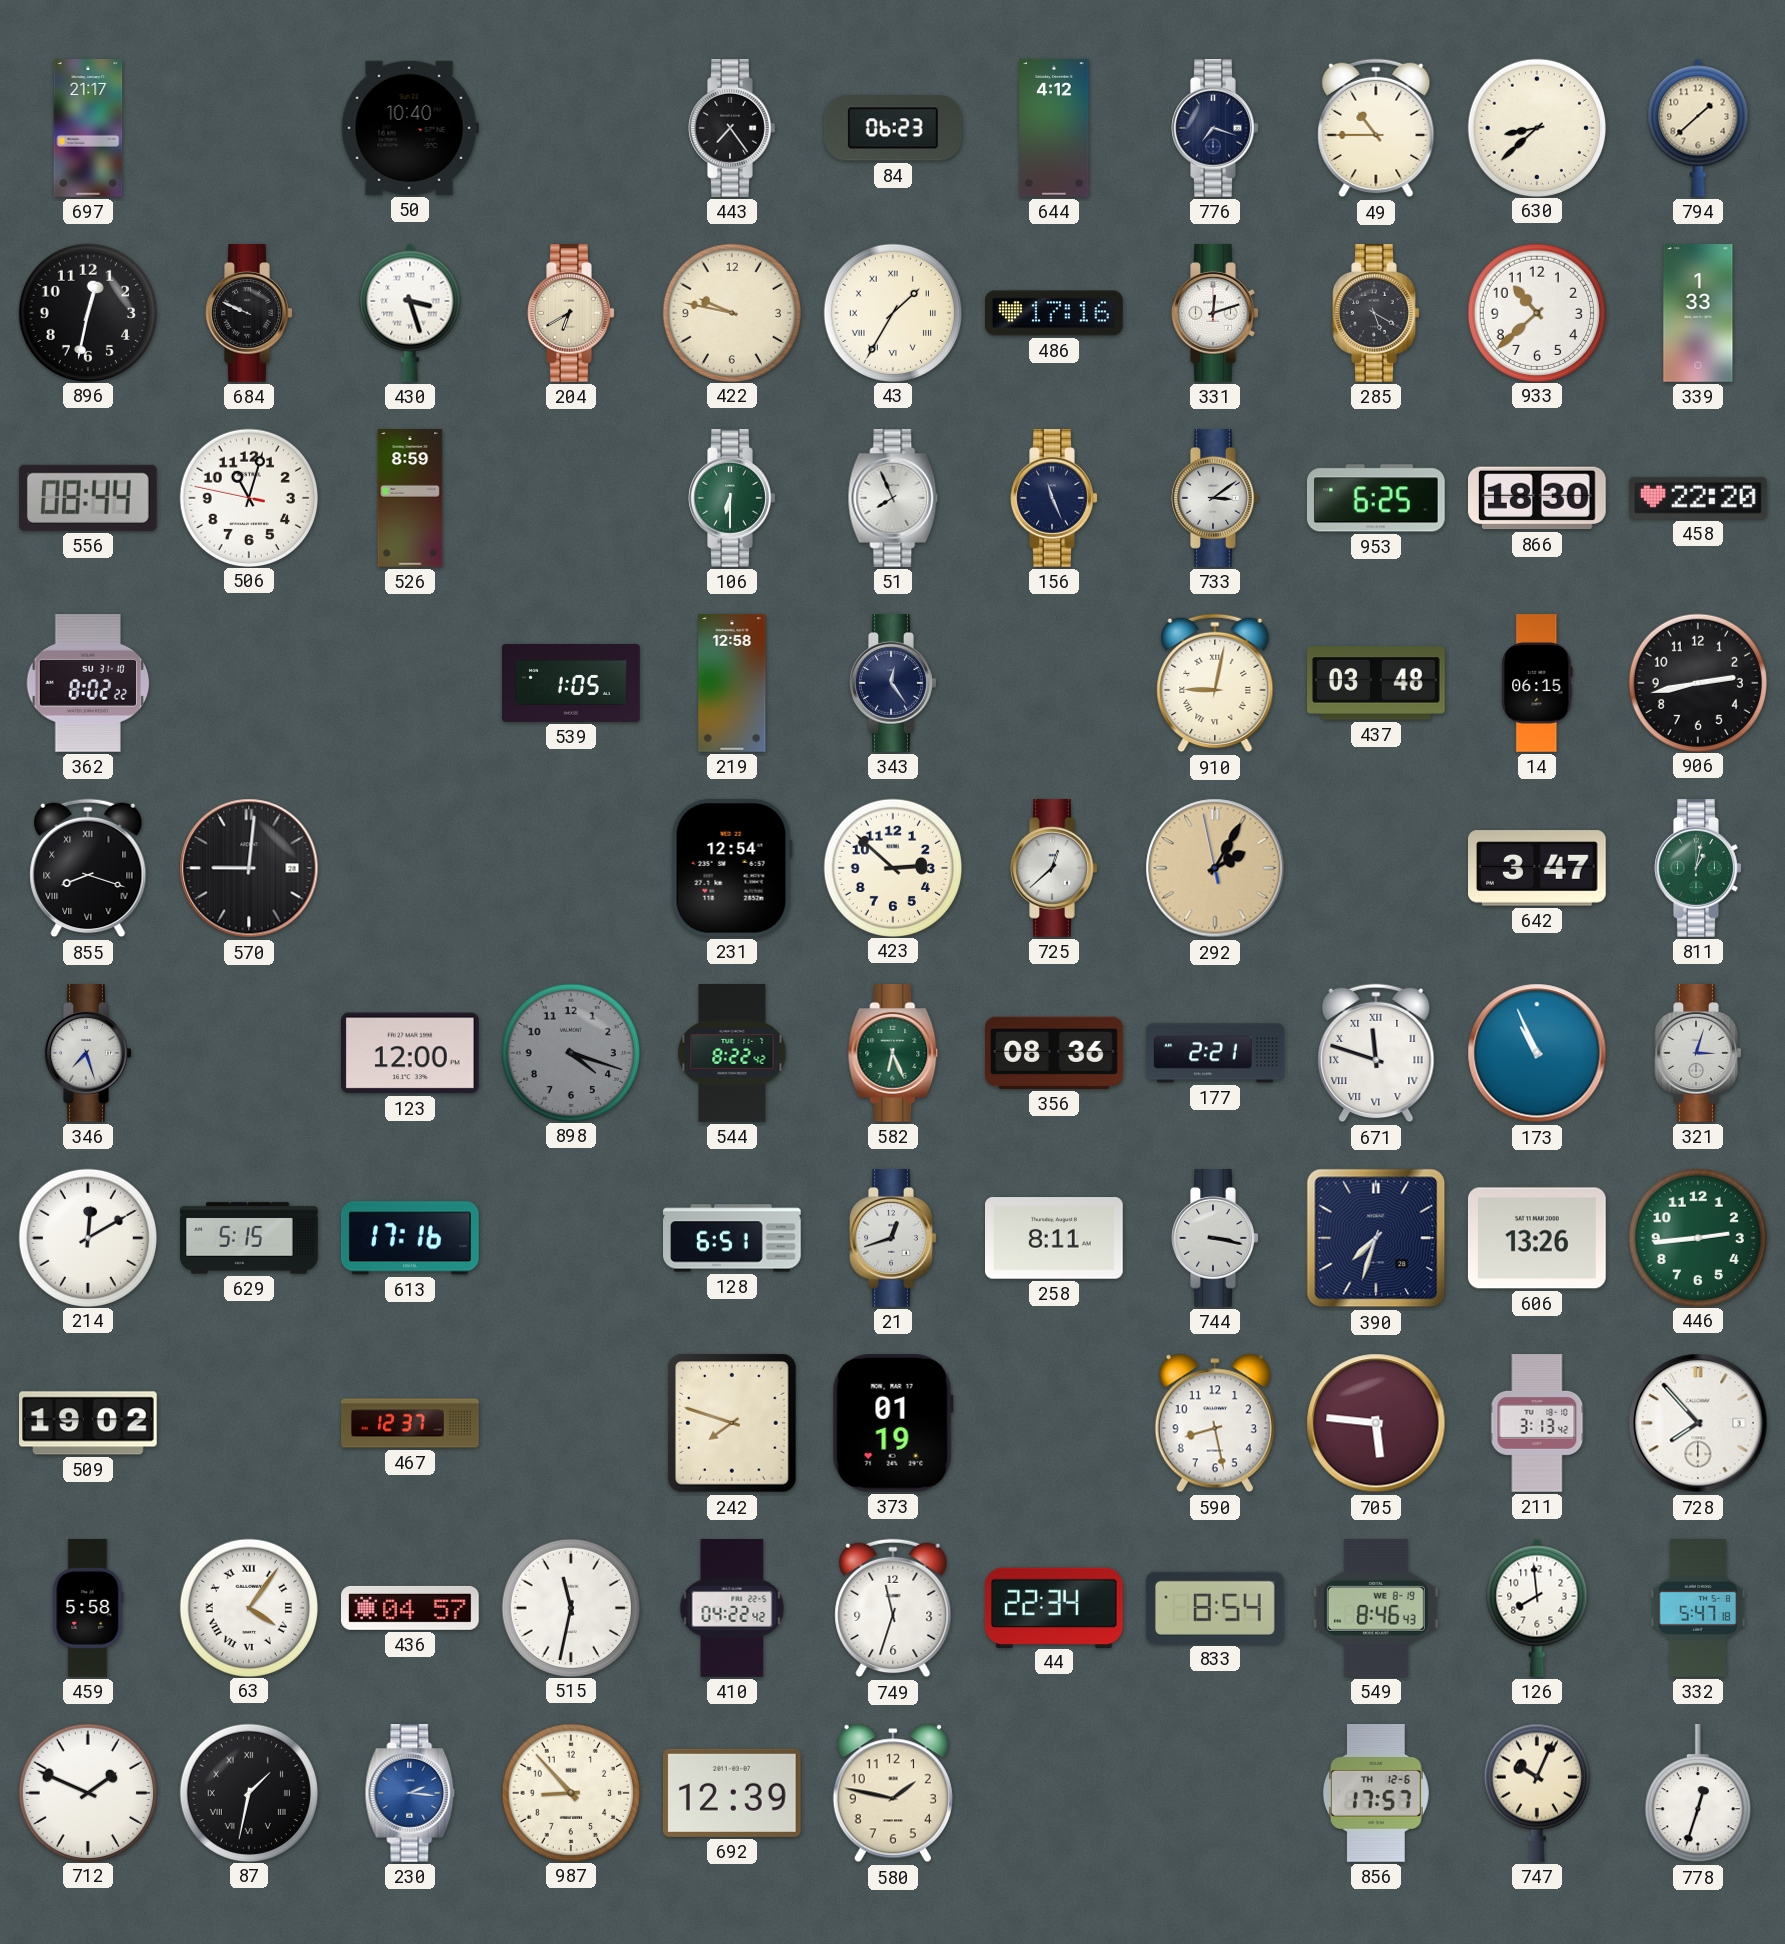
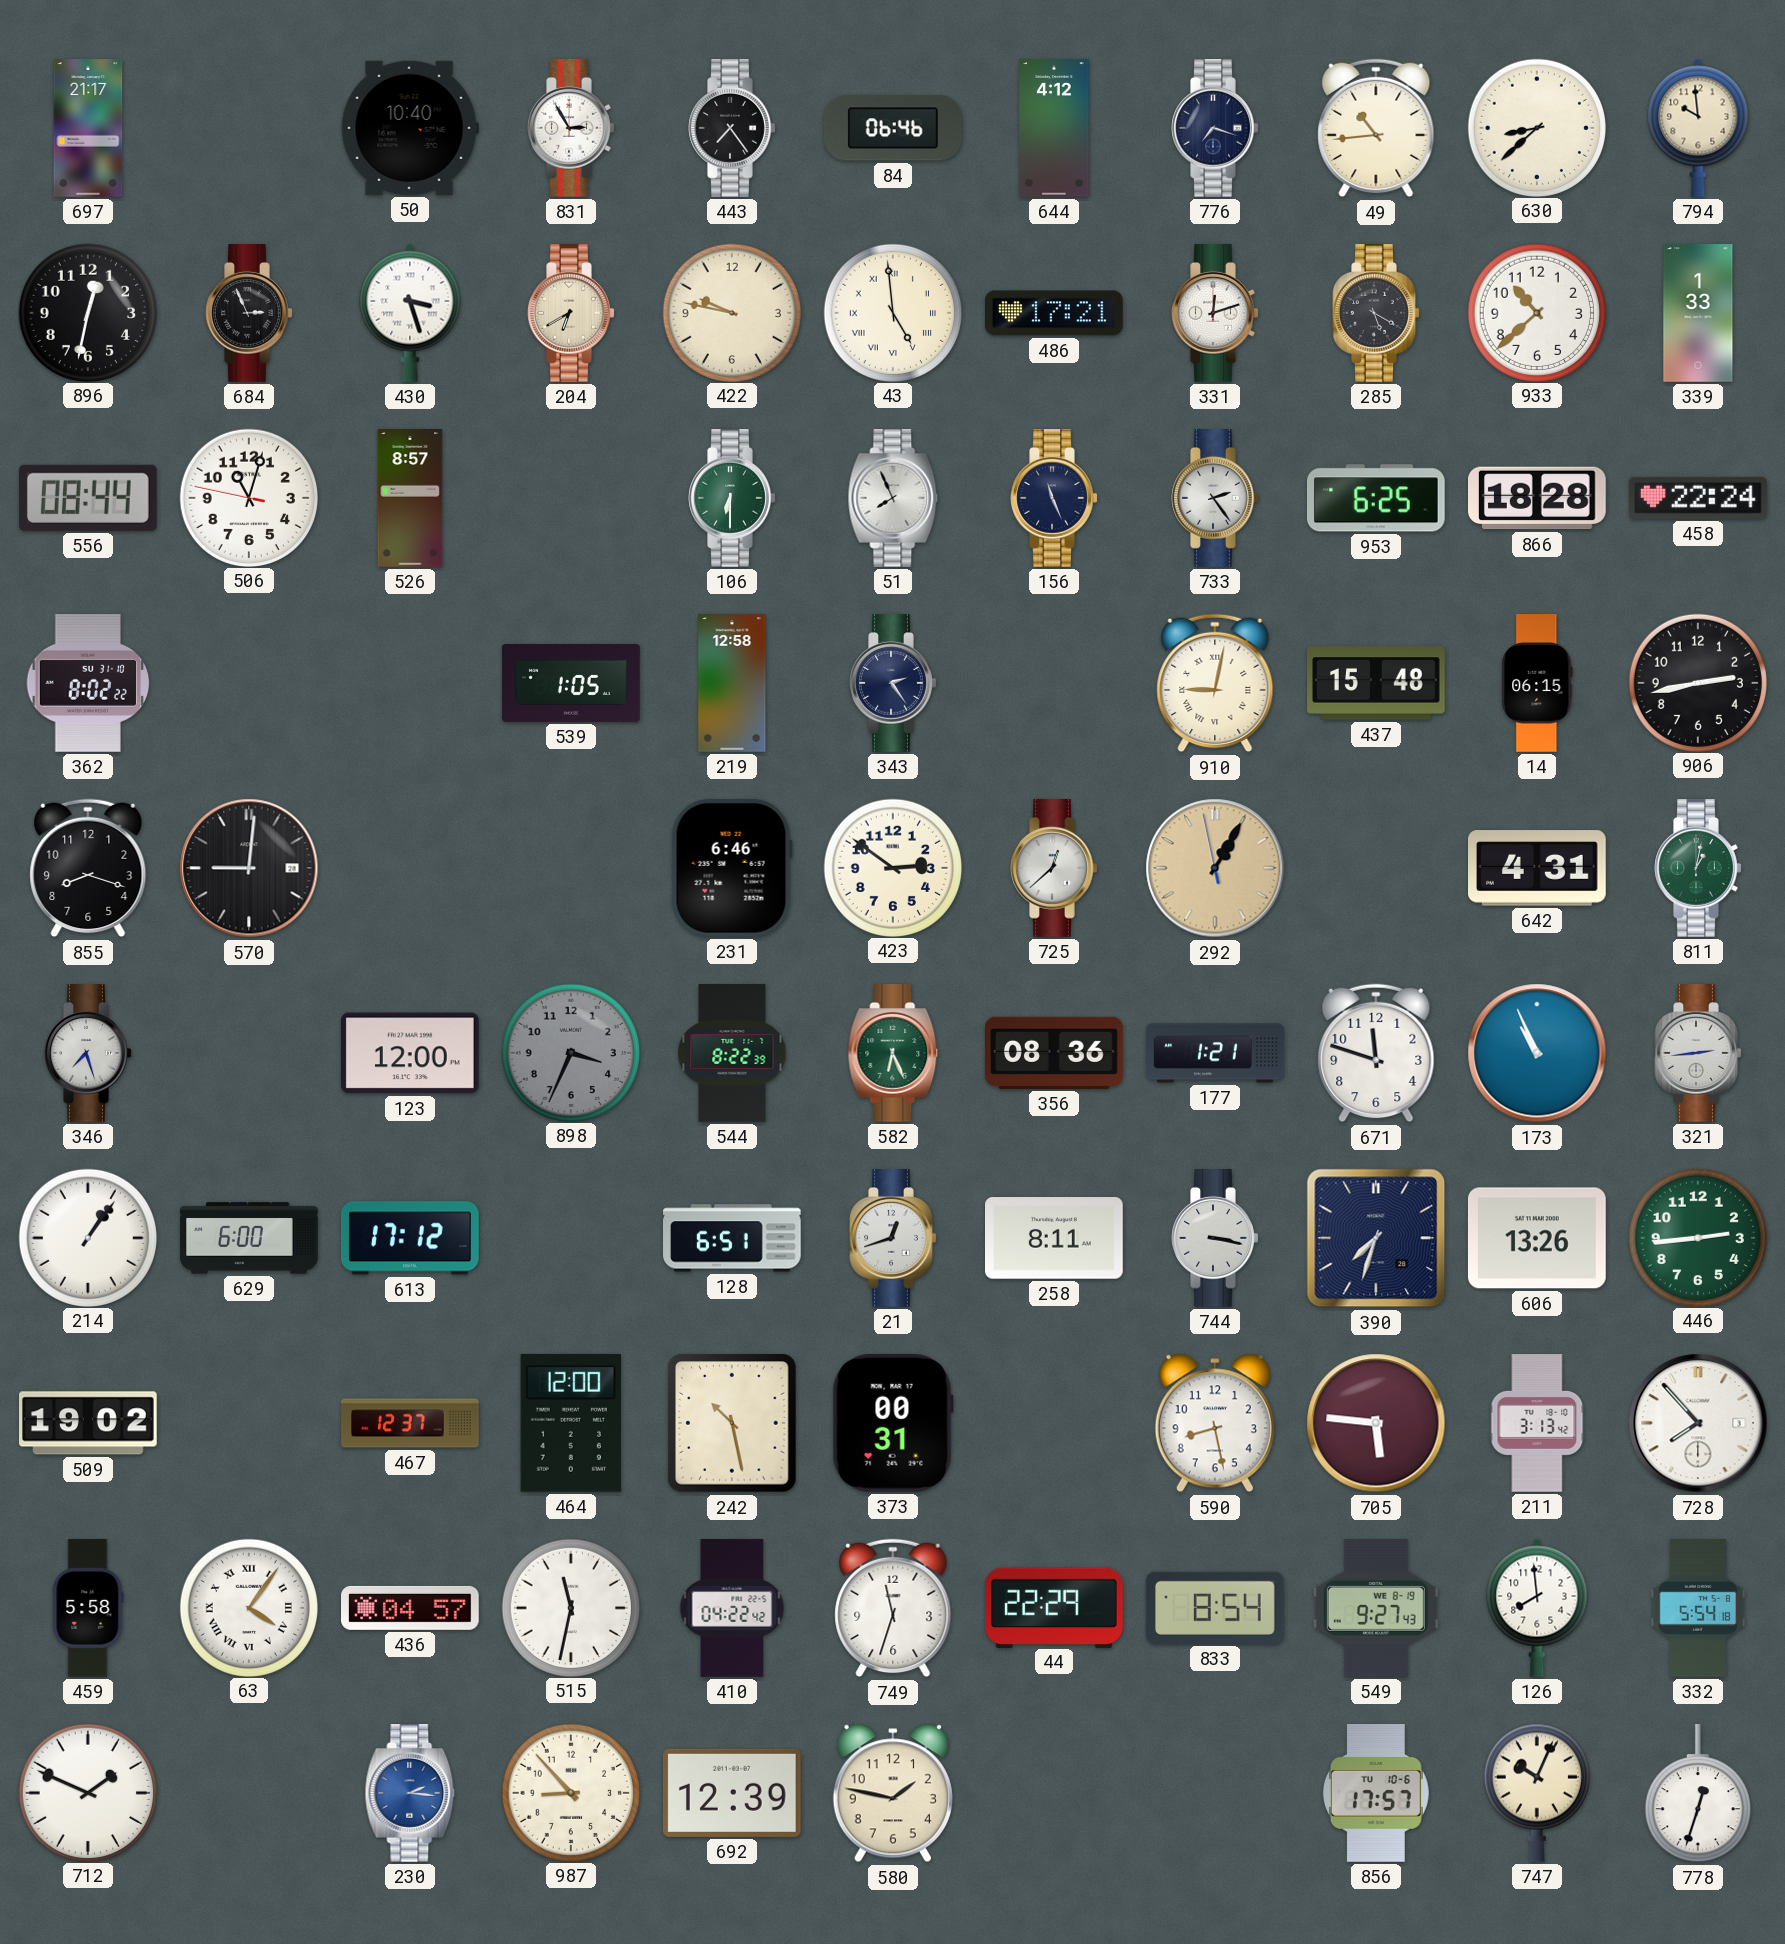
831: none -> 2:55 (571, 129)
84: 06:23 -> 06:46 (893, 128)
49: 10:45 -> 10:44 (1376, 128)
794: 1:38 -> 9:59 (1698, 128)
684: 9:49 -> 2:56 (249, 314)
43: 1:35 -> 4:59 (892, 312)
486: 17:16 -> 17:21 (1055, 313)
526: 8:59 -> 8:57 (410, 498)
733: 3:09 -> 2:24 (1215, 499)
866: 18:30 -> 18:28 (1538, 498)
458: 22:20 -> 22:24 (1698, 498)
343: 12:24 -> 2:24 (893, 684)
437: 03:48 -> 15:48 (1377, 683)
855 numerals: Roman -> Arabic (88, 868)
231: 12:54 -> 6:46 (732, 868)
423: 2:52 -> 2:51 (892, 867)
292: 2:04 -> 1:04 (1215, 868)
642: 3:47 -> 4:31 (1538, 868)
898: 4:18 -> 3:34 (570, 1052)
544: 8:22:42 -> 8:22:39 (732, 1053)
177: 2:21 -> 1:21 (1215, 1053)
671 numerals: Roman -> Arabic (1376, 1053)
321: 3:03 -> 2:44 (1698, 1054)
214: 12:10 -> 1:06 (87, 1237)
629: 5:15 -> 6:00 (249, 1238)
613: 17:16 -> 17:12 (410, 1238)
464: none -> 12:00 (571, 1423)
242: 7:48 -> 10:28 (732, 1423)
373: 01:19 -> 00:31 (893, 1423)
44: 22:34 -> 22:29 (1055, 1607)
549: 8:46 -> 9:27 (1376, 1608)
332: 5:47 -> 5:54 (1698, 1608)
87: 1:32 -> none (248, 1792)
856 date: TH 12-6 -> TU 10-6 (1376, 1794)
